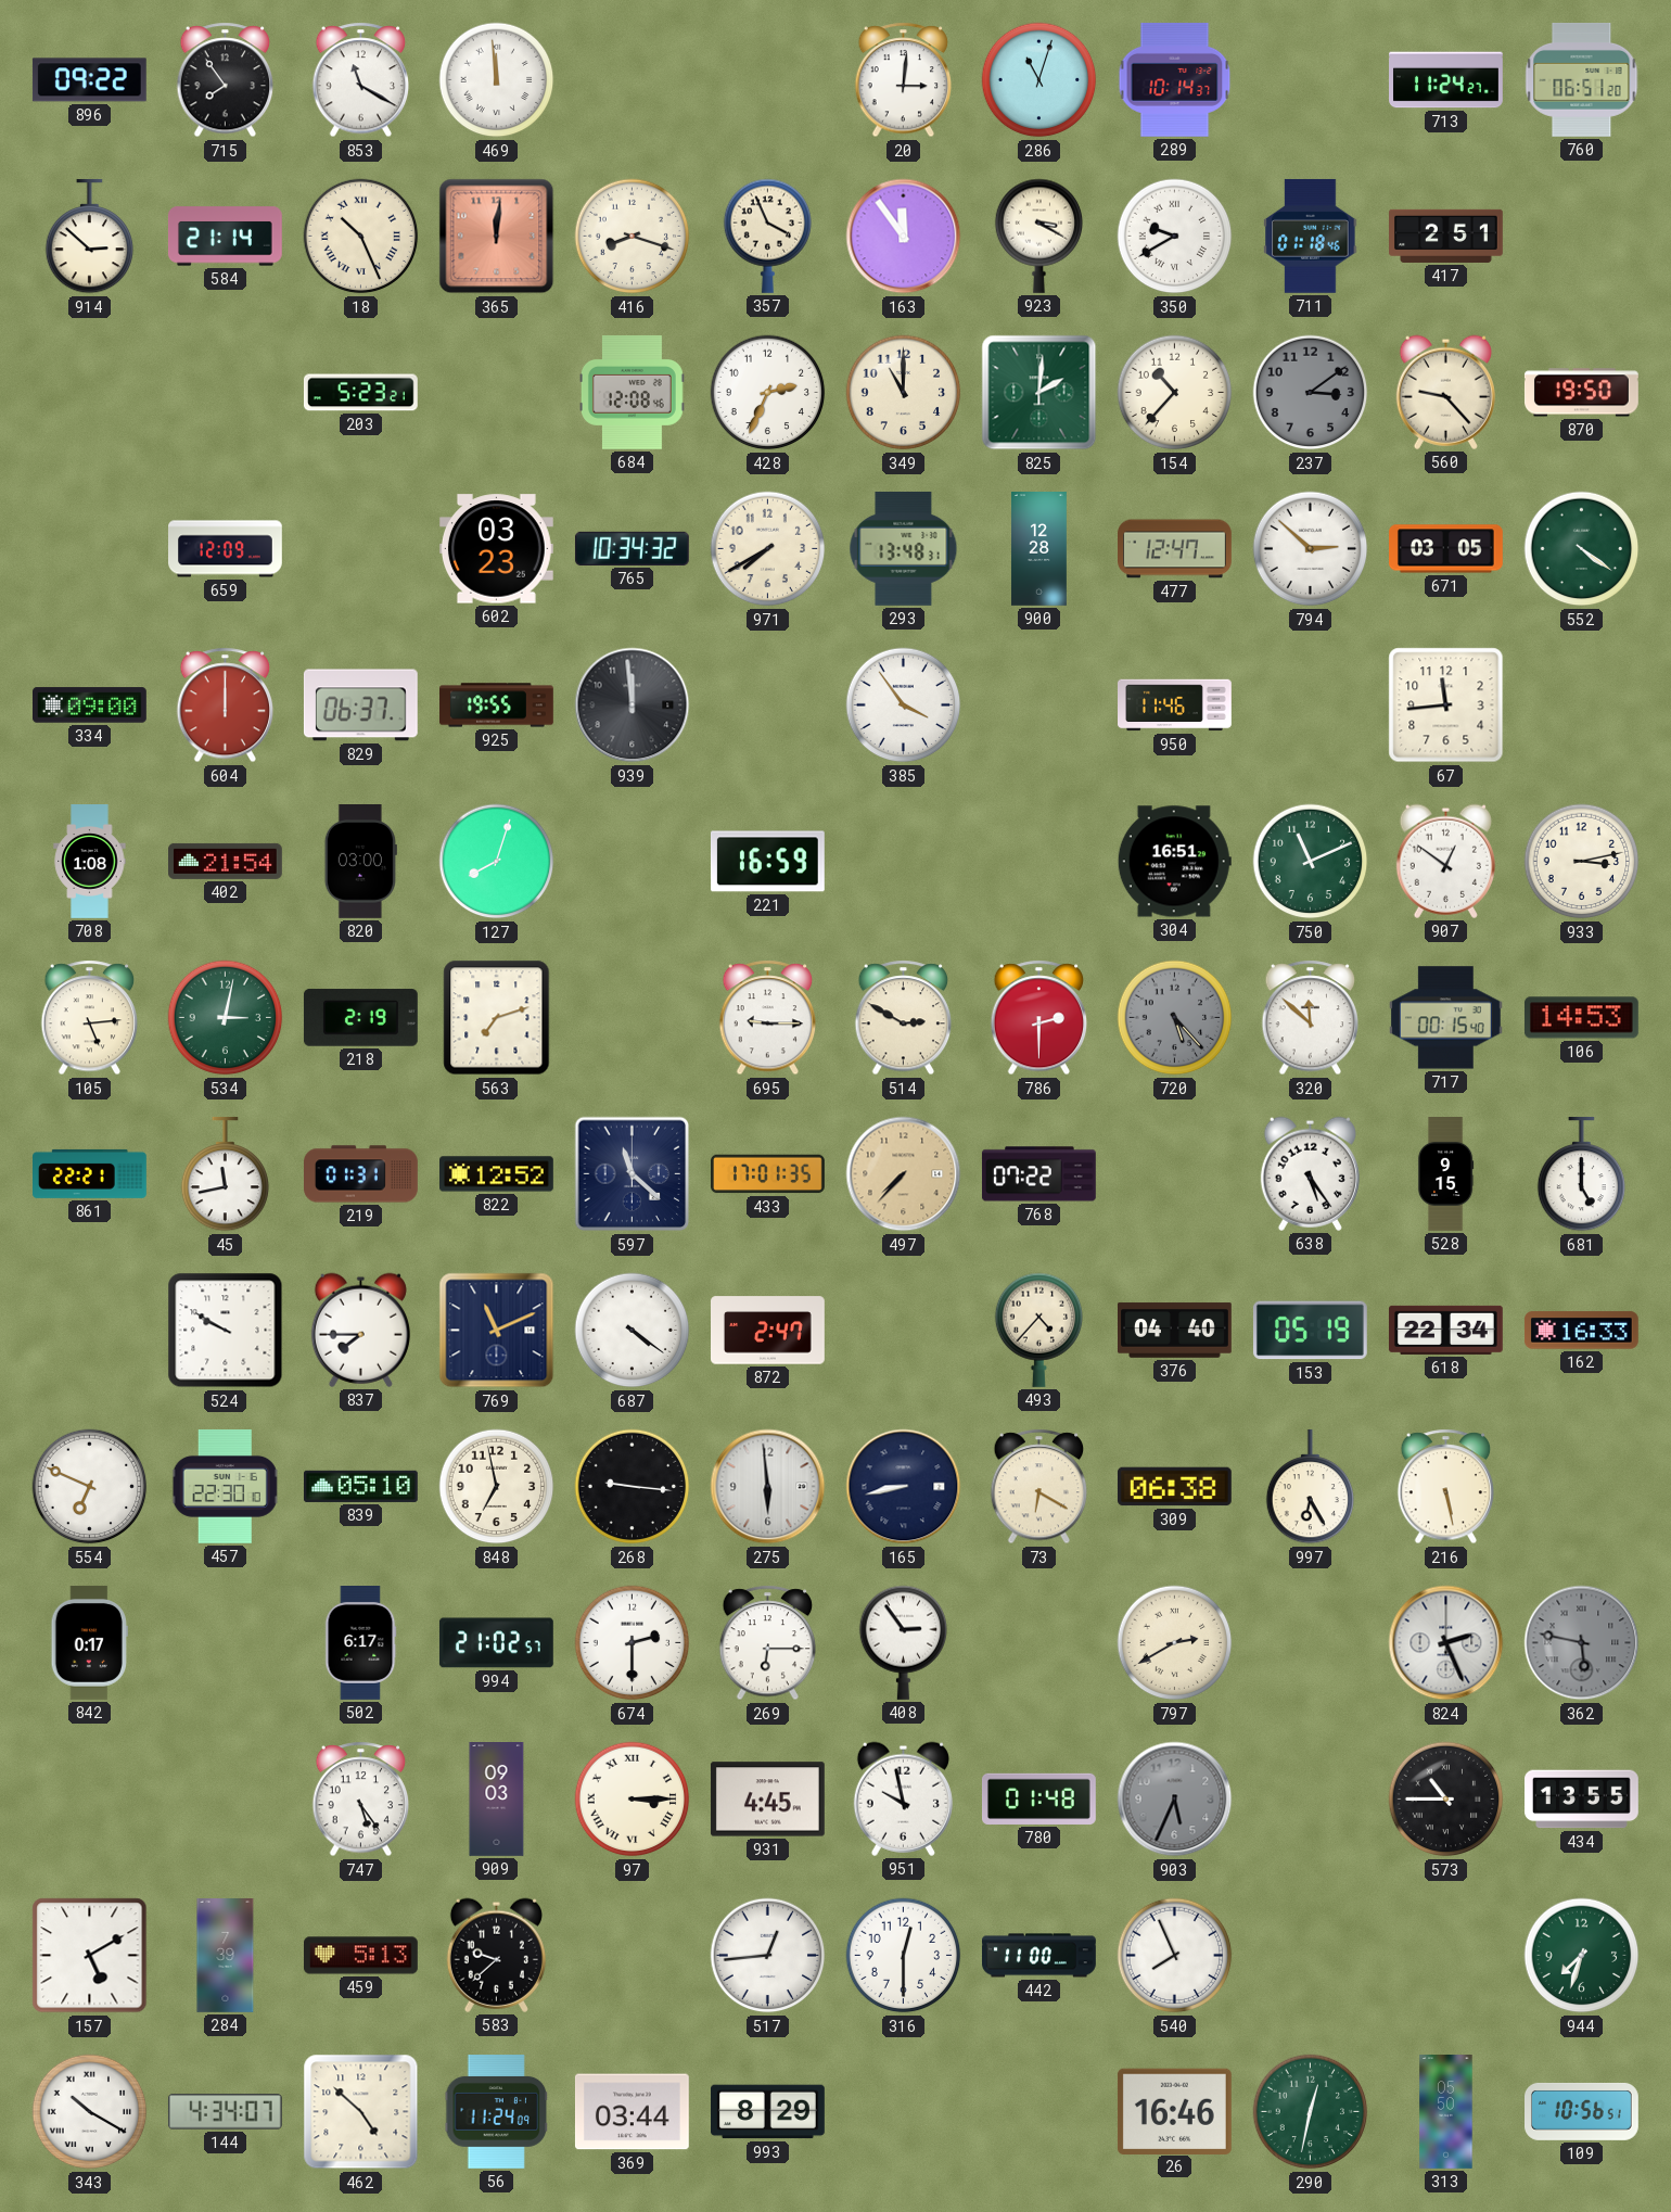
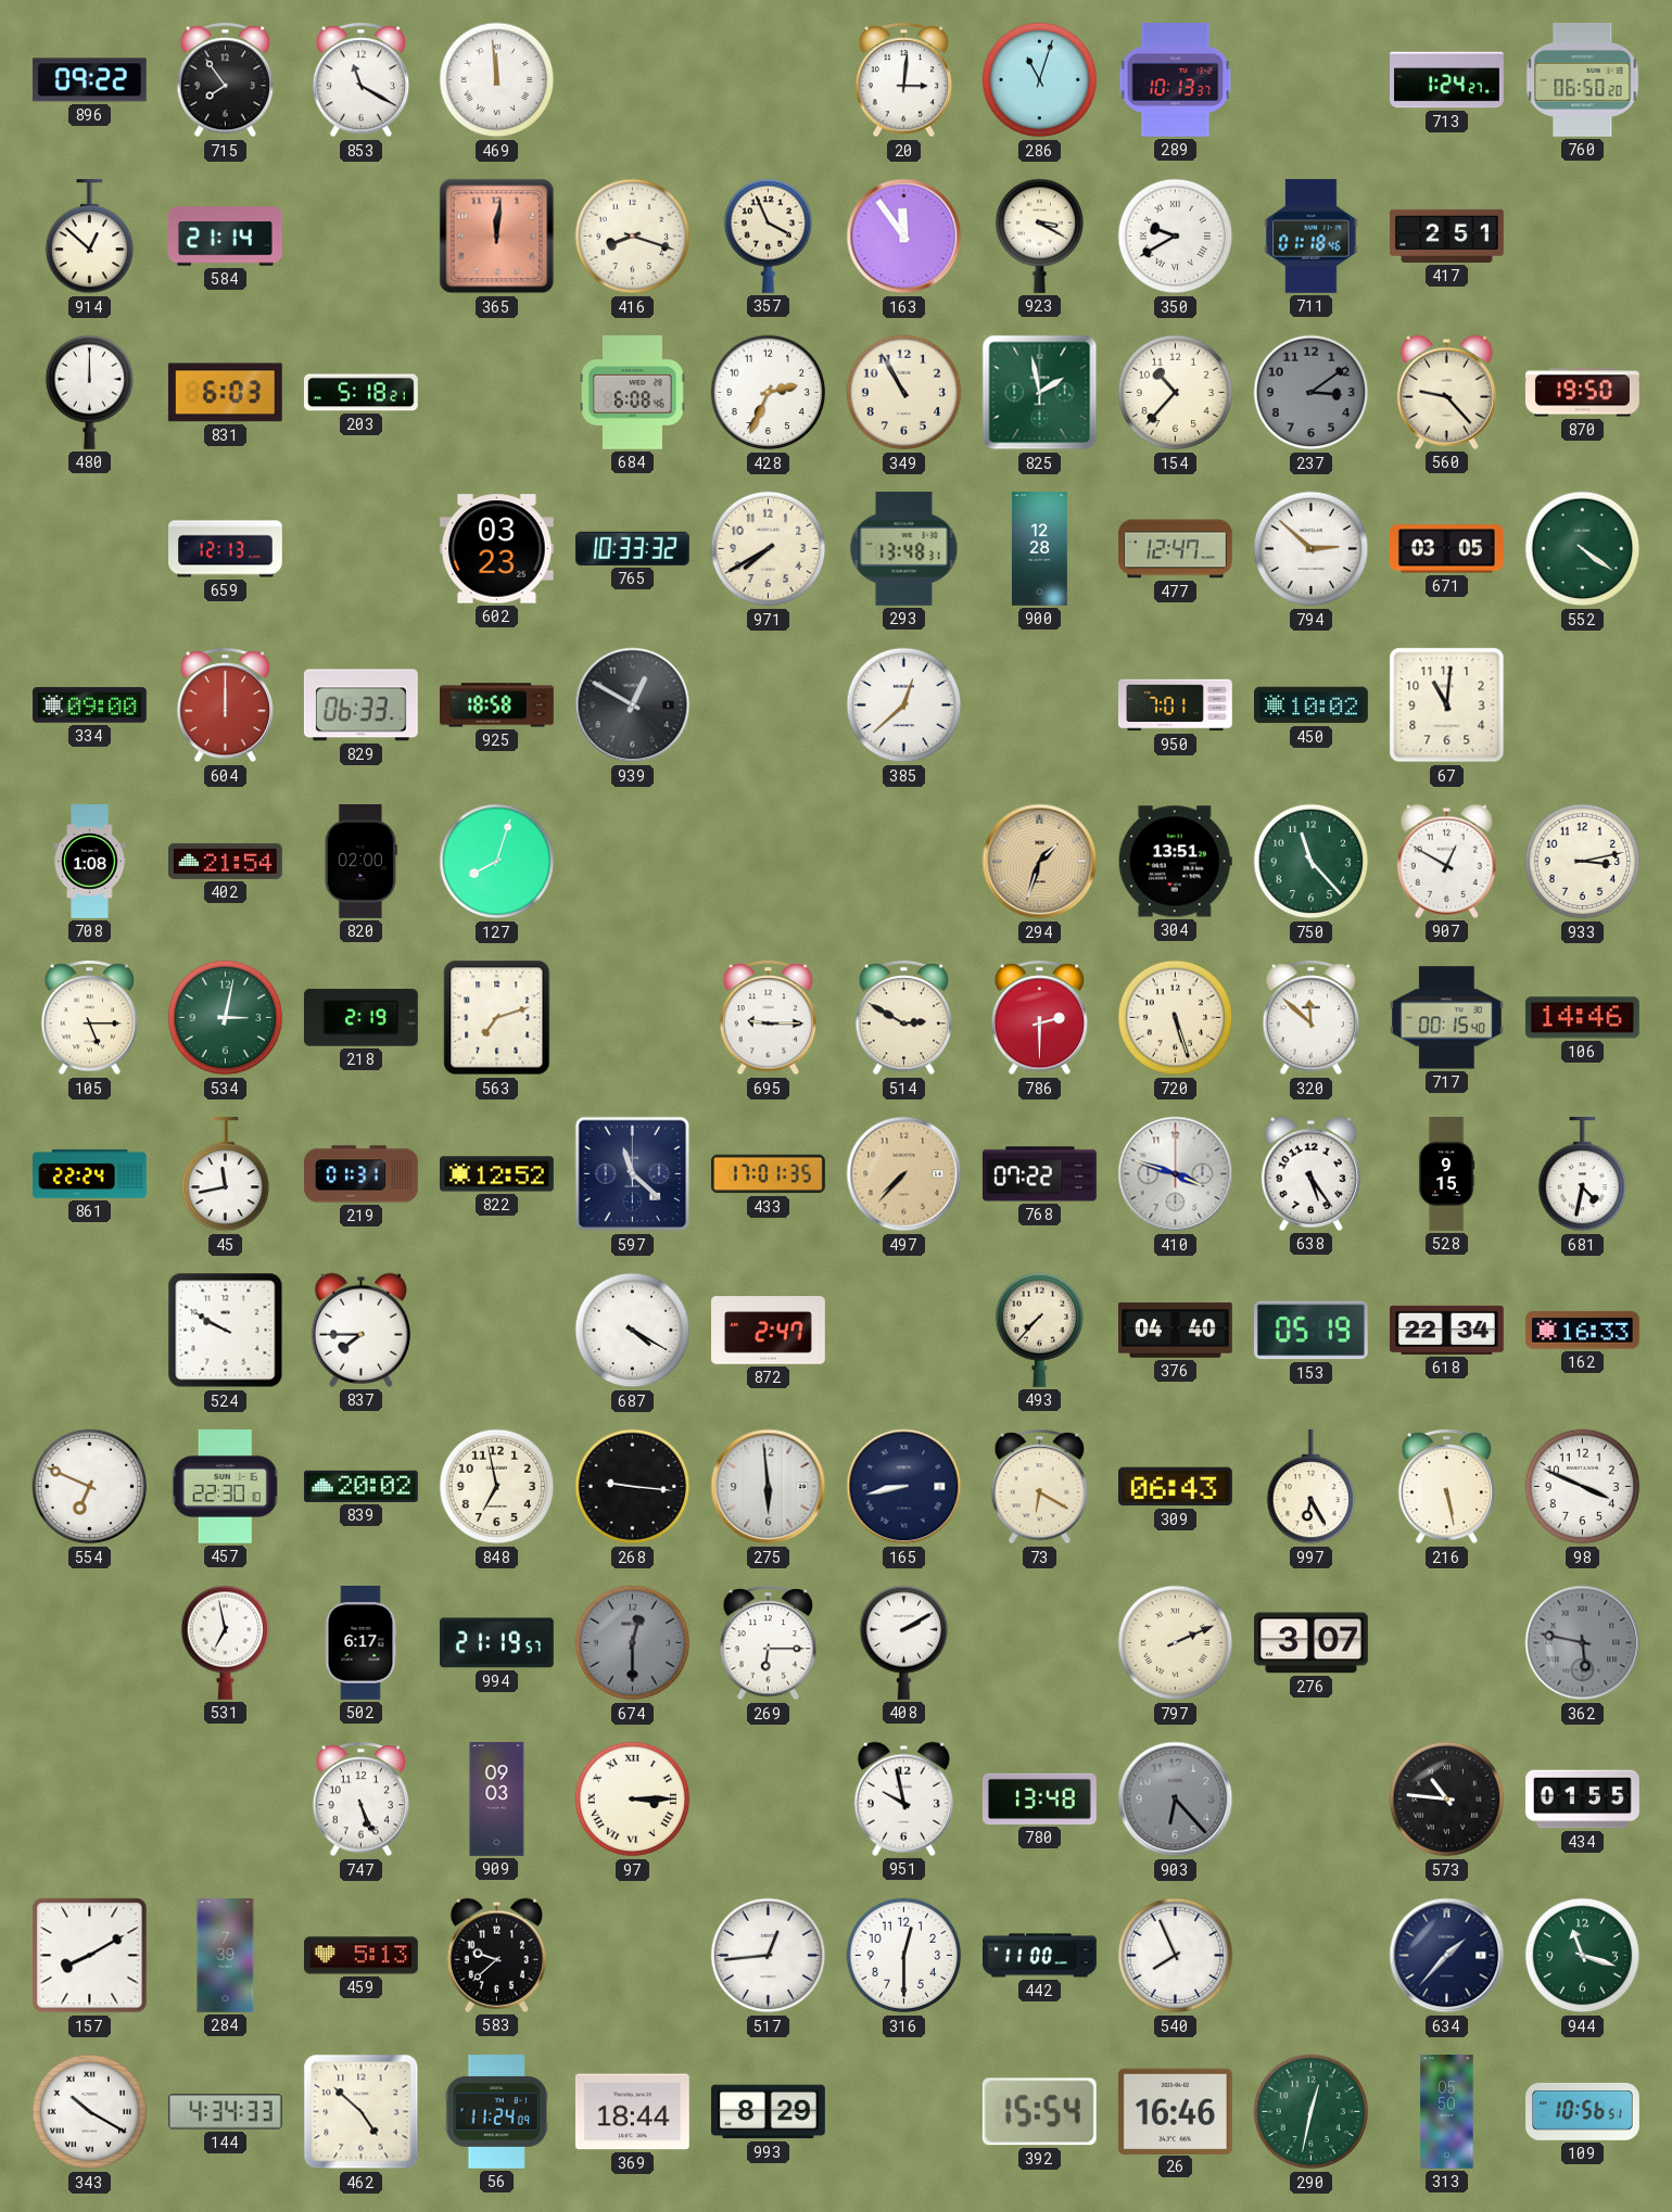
289: 10:14 -> 10:13 (1176, 79)
713: 11:24 -> 1:24 (1447, 80)
760: 06:51 -> 06:50 (1583, 80)
914: 2:52 -> 12:52 (90, 237)
18: 10:26 -> none (361, 237)
480: none -> 12:00 (90, 392)
831: none -> 6:03 (225, 393)
203: 5:23 -> 5:18 (360, 393)
684: 12:08 -> 6:08 (632, 392)
349: 11:00 -> 10:55 (904, 393)
825: 2:01 -> 1:58 (1040, 393)
659: 12:09 -> 12:13 (226, 549)
765: 10:34 -> 10:33 (632, 548)
829: 06:37 -> 06:33 (360, 705)
925: 19:55 -> 18:58 (497, 705)
939: 11:59 -> 12:50 (633, 705)
385: 3:54 -> 12:38 (904, 705)
950: 11:46 -> 7:01 (1176, 705)
450: none -> 10:02 (1312, 705)
67: 11:44 -> 11:01 (1447, 705)
820: 03:00 -> 02:00 (360, 862)
221: 16:59 -> none (767, 862)
294: none -> 1:33 (1040, 862)
304: 16:51 -> 13:51 (1175, 862)
750: 11:11 -> 11:23 (1312, 862)
907: 12:51 -> 12:50 (1446, 861)
105: 5:14 -> 5:15 (90, 1018)
720: 5:23 -> 5:27 (1176, 1018)
720 dial: grey -> cream (1176, 1018)
106: 14:53 -> 14:46 (1582, 1018)
861: 22:21 -> 22:24 (90, 1173)
410: none -> 3:48 (1176, 1174)
681: 5:00 -> 4:32 (1583, 1174)
769: 11:11 -> none (497, 1331)
687: 4:21 -> 4:20 (633, 1331)
493: 4:37 -> 7:37 (1040, 1330)
839: 05:10 -> 20:02 (360, 1486)
309: 06:38 -> 06:43 (1175, 1487)
98: none -> 3:49 (1583, 1487)
842: 0:17 -> none (89, 1642)
531: none -> 6:58 (226, 1642)
994: 21:02 -> 21:19 (496, 1643)
674: 2:30 -> 12:30 (633, 1643)
674 dial: white -> grey (633, 1643)
408: 2:54 -> 2:10 (904, 1642)
797: 2:40 -> 2:11 (1176, 1643)
276: none -> 3:07 (1310, 1643)
824: 2:26 -> none (1446, 1643)
747: 5:24 -> 5:26 (362, 1800)
931: 4:45 -> none (767, 1800)
780: 01:48 -> 13:48 (1040, 1798)
903: 5:34 -> 6:23 (1176, 1800)
573: 10:45 -> 10:46 (1447, 1800)
434: 13:55 -> 01:55 (1583, 1800)
157: 5:10 -> 8:10 (90, 1956)
634: none -> 1:37 (1447, 1956)
944: 7:33 -> 11:18 (1583, 1956)
144: 4:34:07 -> 4:34:33 (225, 2112)
369: 03:44 -> 18:44 (632, 2112)
392: none -> 15:54 (1039, 2112)
